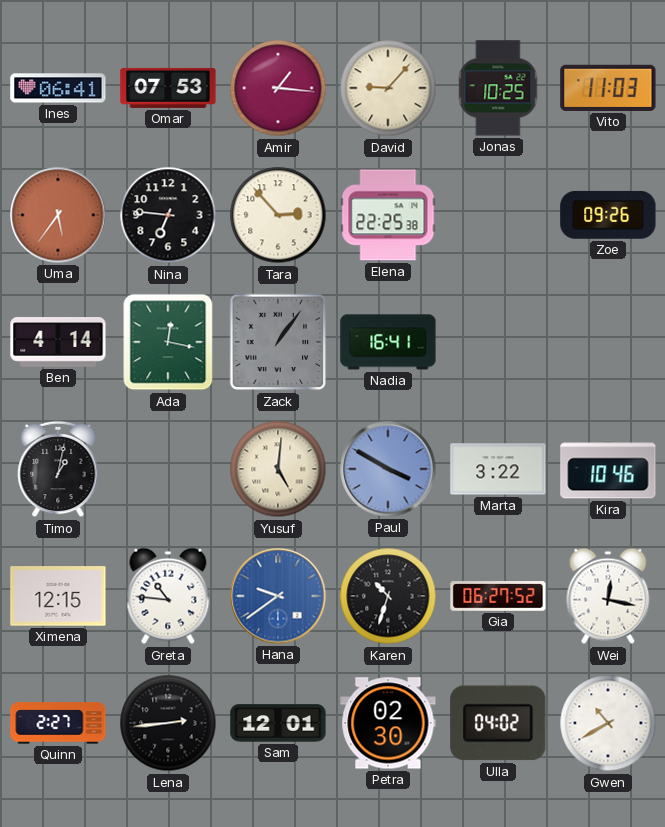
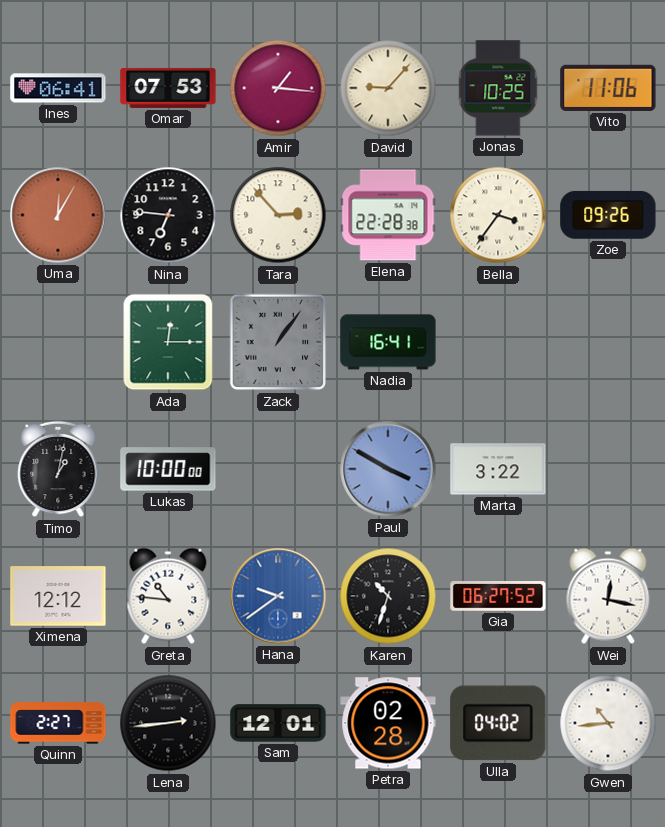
Vito: 11:03 -> 11:06 (608, 88)
Uma: 5:36 -> 12:05 (58, 215)
Elena: 22:25 -> 22:28 (388, 215)
Bella: none -> 3:36 (498, 215)
Ben: 4:14 -> none (58, 342)
Ada: 12:17 -> 12:15 (168, 342)
Lukas: none -> 10:00 (168, 469)
Yusuf: 5:01 -> none (278, 469)
Kira: 10:46 -> none (608, 469)
Ximena: 12:15 -> 12:12 (58, 596)
Petra: 02:30 -> 02:28 (388, 723)
Gwen: 10:40 -> 10:44 (608, 723)
